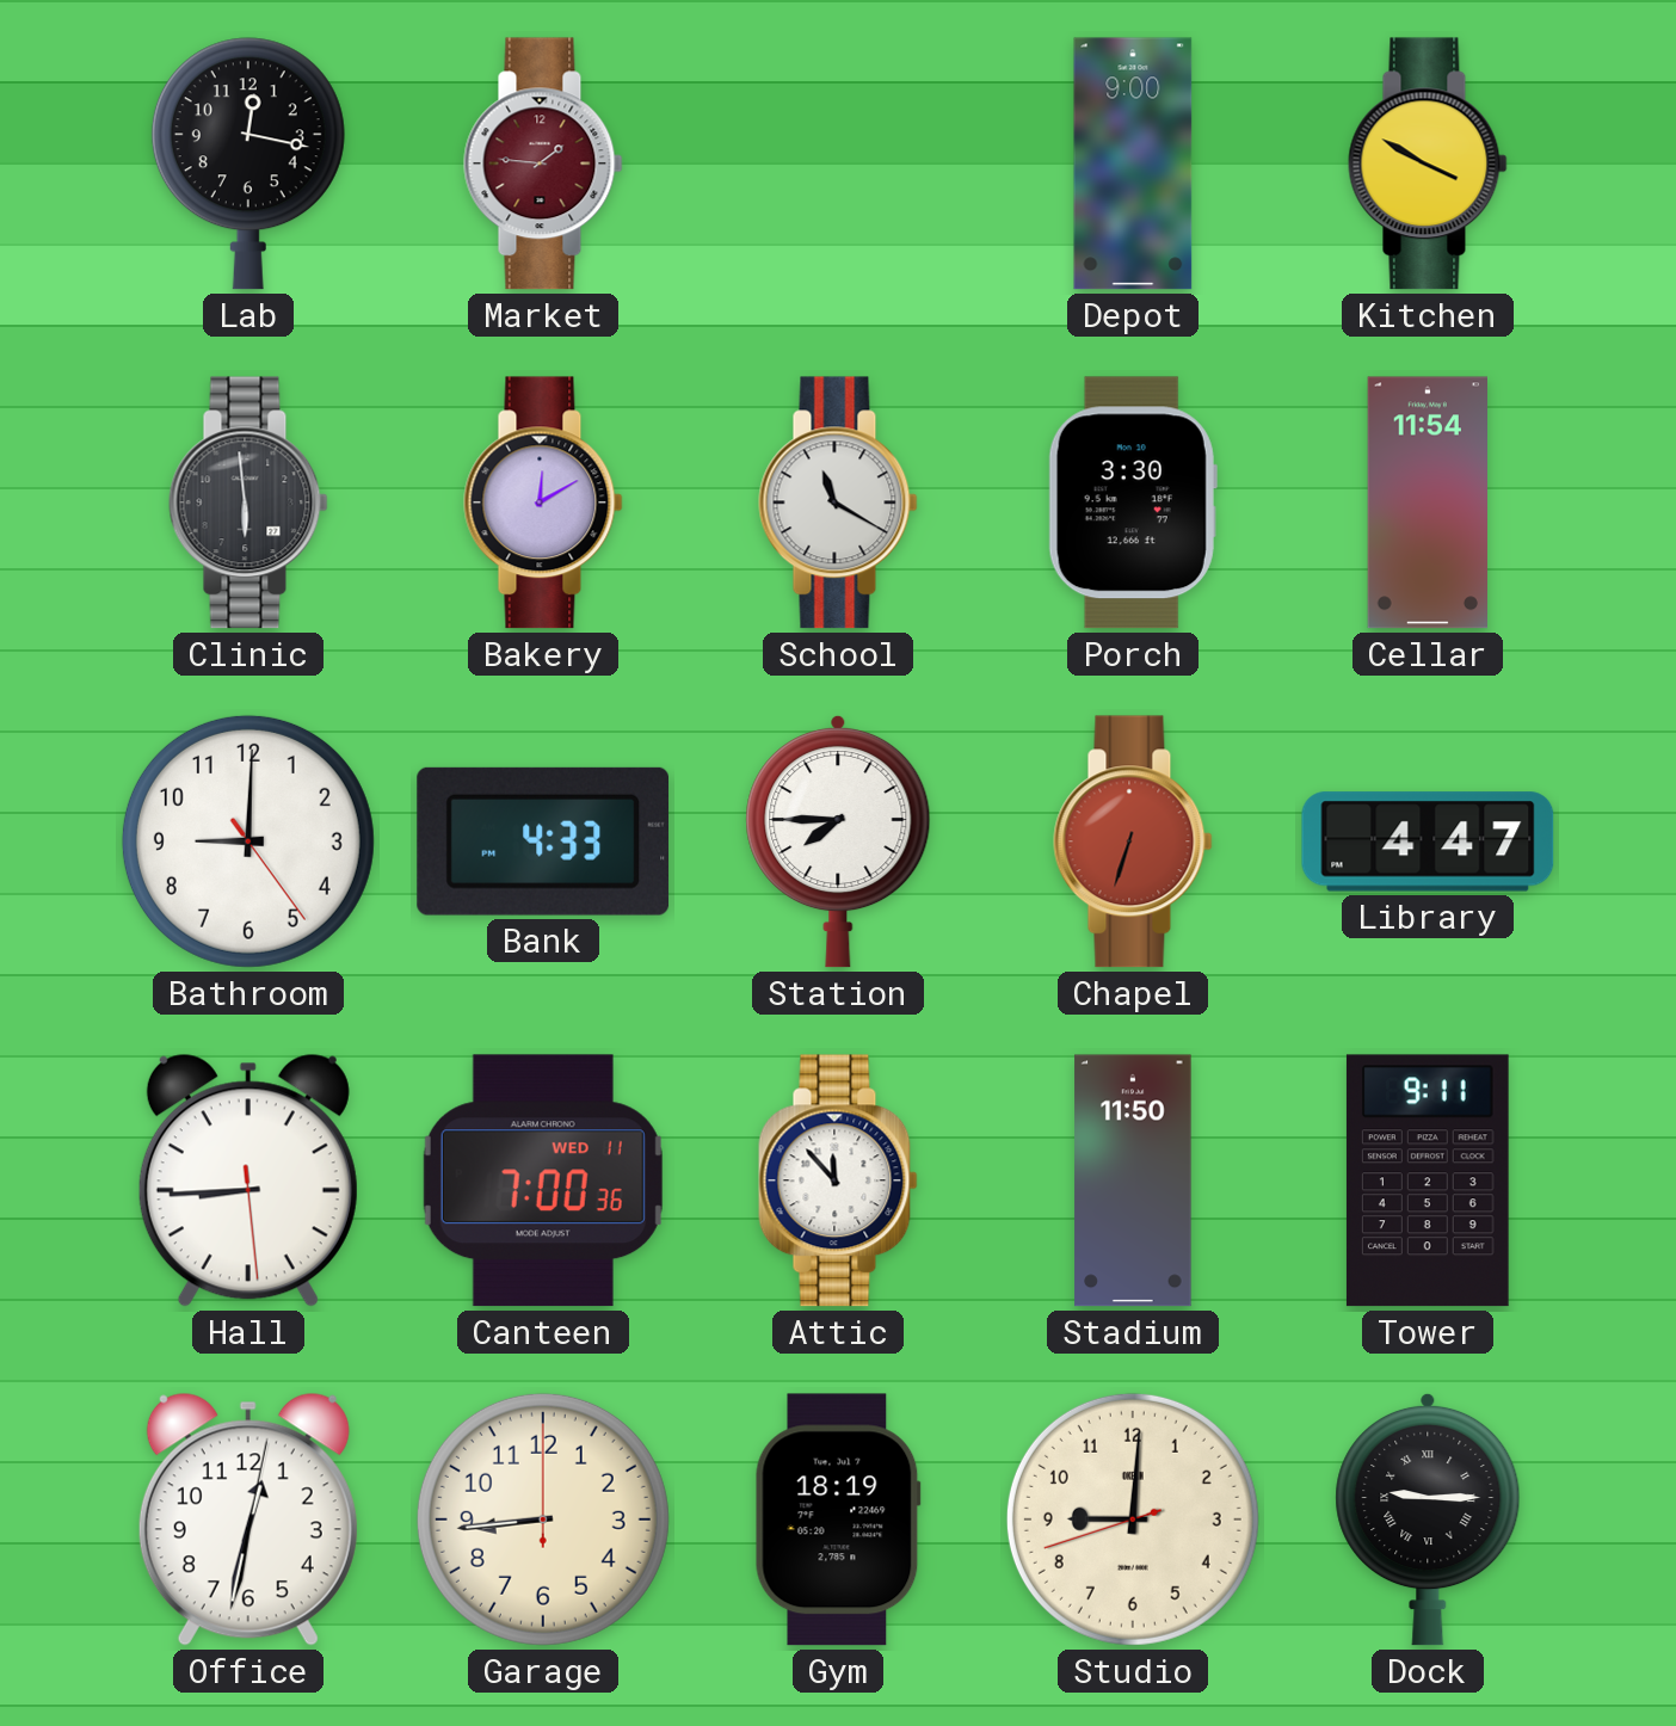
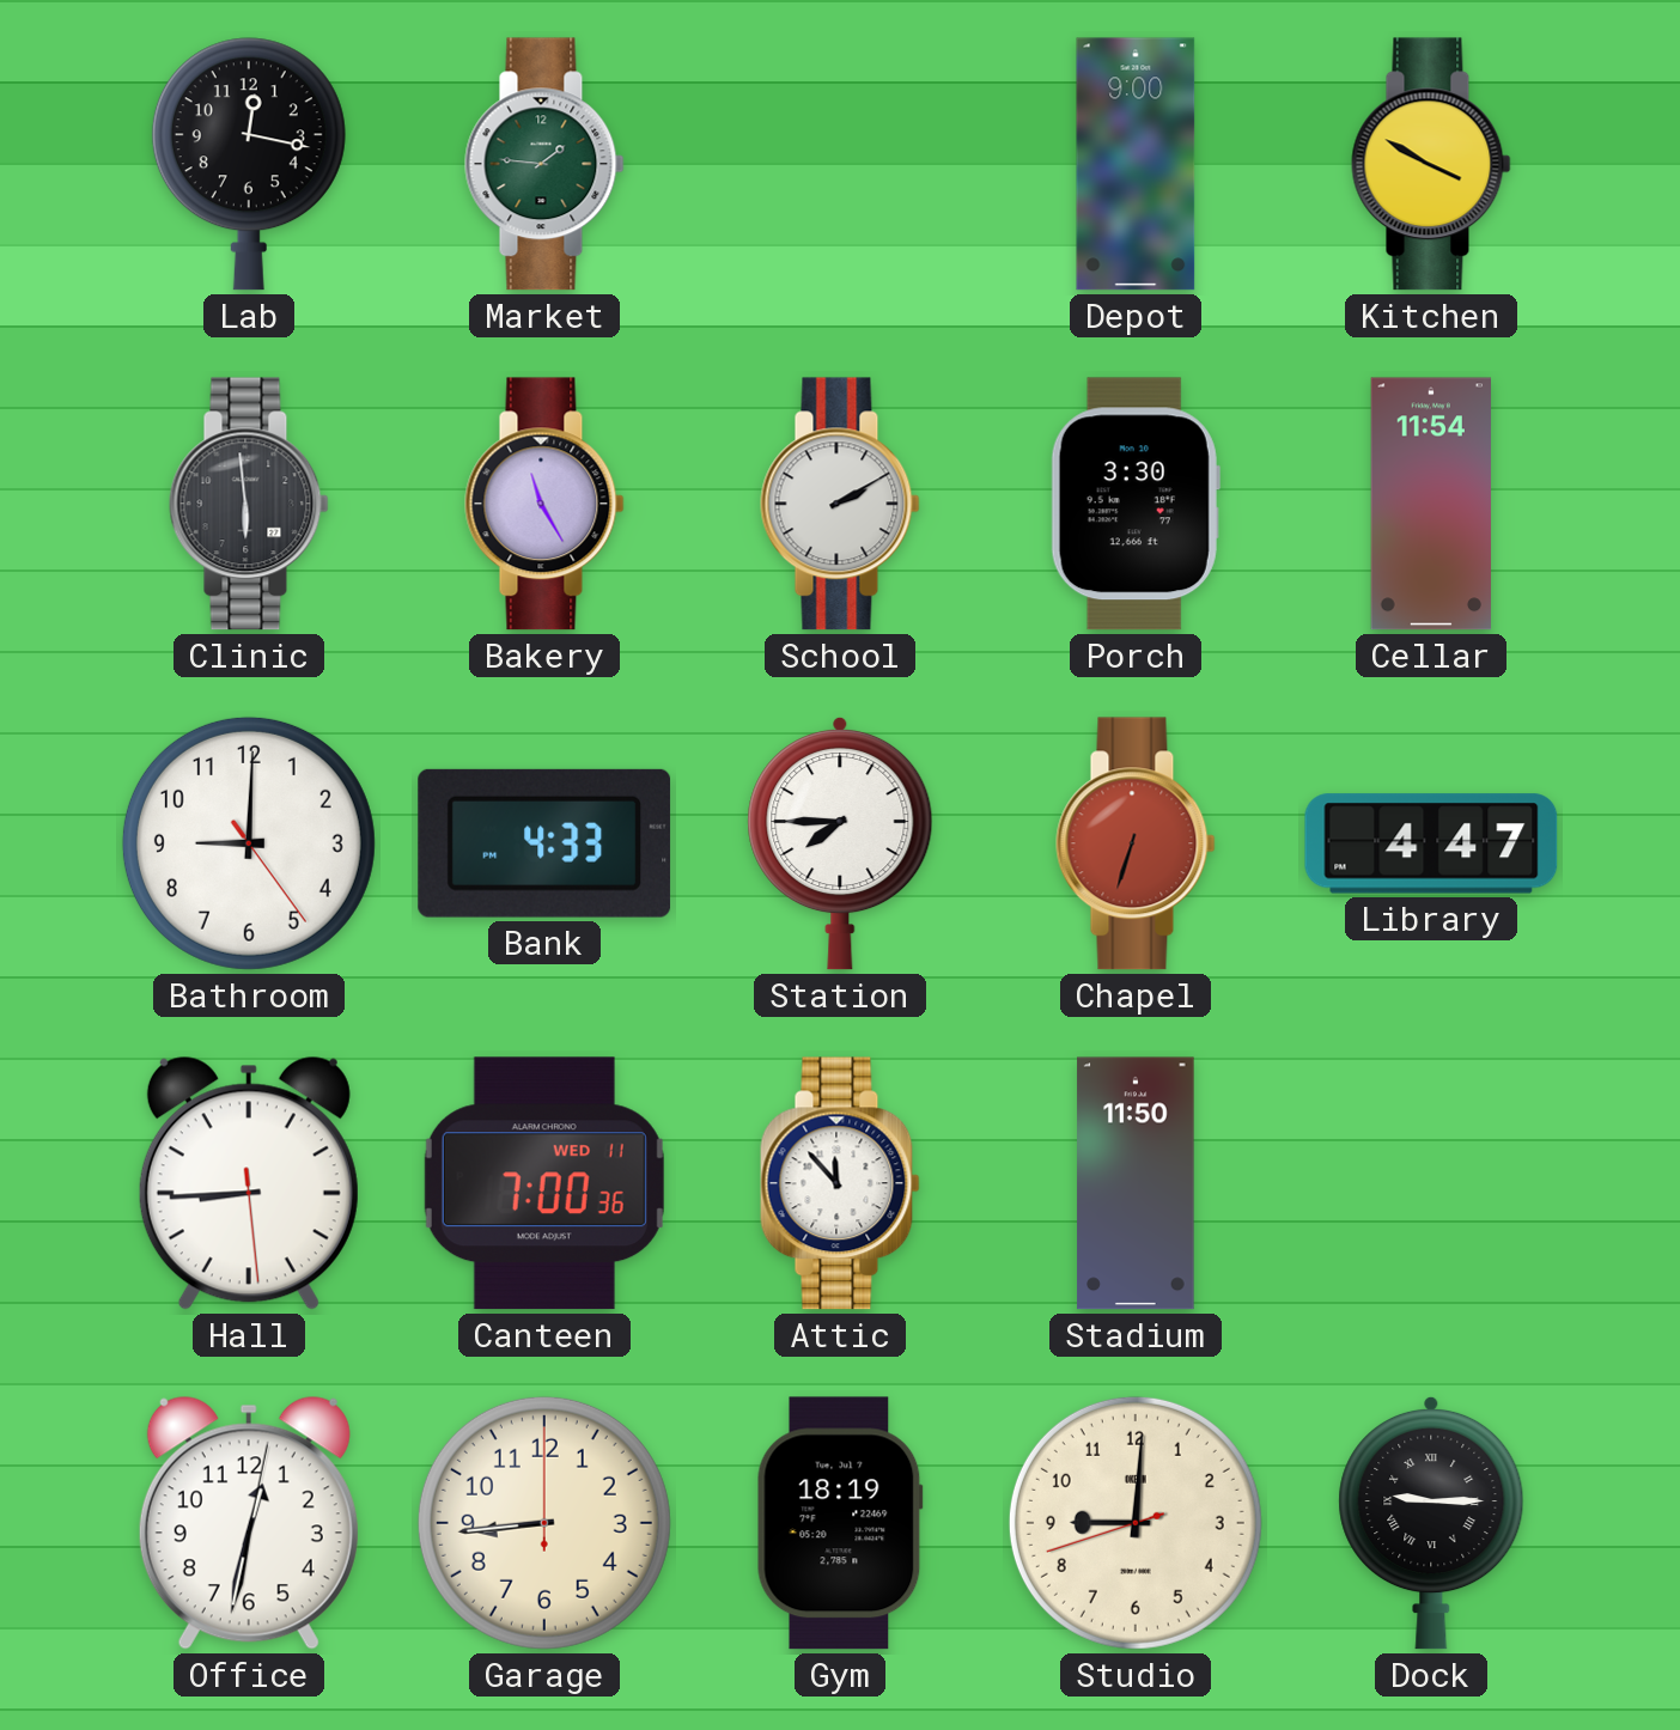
Market dial: burgundy -> green (544, 164)
Bakery: 12:10 -> 11:25 (544, 504)
School: 11:20 -> 2:10 (840, 504)
Tower: 9:11 -> none (1428, 1181)
